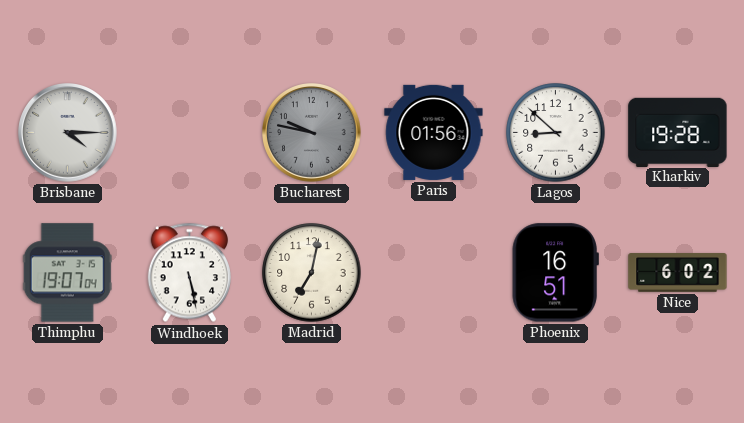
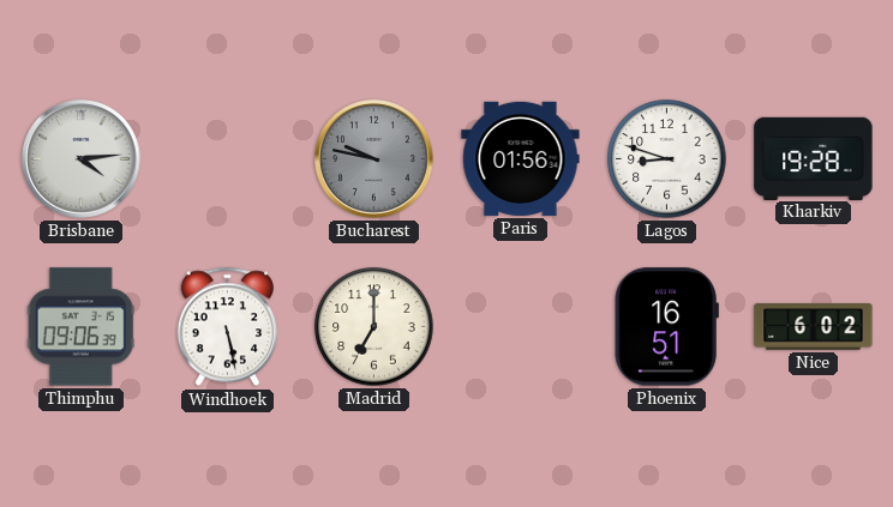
Brisbane: 4:15 -> 4:14 (82, 159)
Lagos: 8:52 -> 8:48 (667, 159)
Thimphu: 19:07 -> 09:06 (80, 327)
Madrid: 7:02 -> 7:00 (374, 327)
